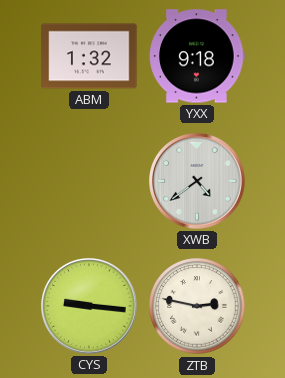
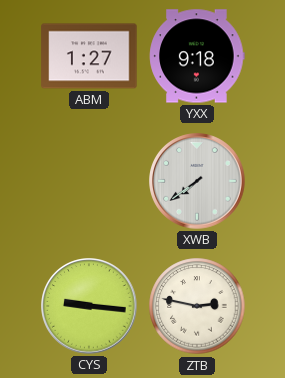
ABM: 1:32 -> 1:27 (89, 56)
XWB: 4:39 -> 7:39 (197, 181)
